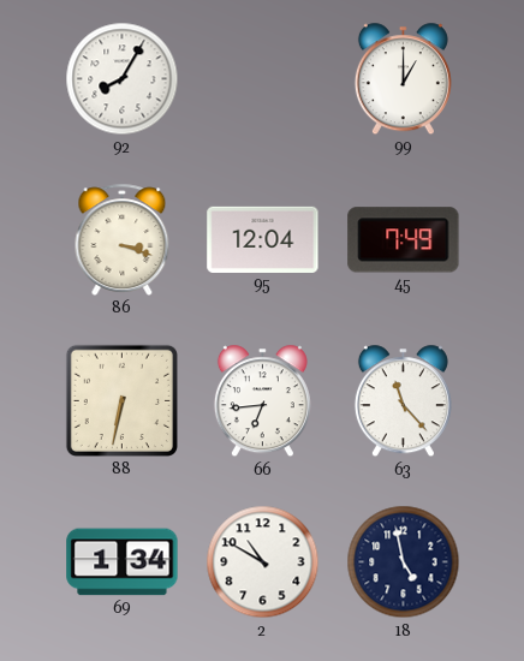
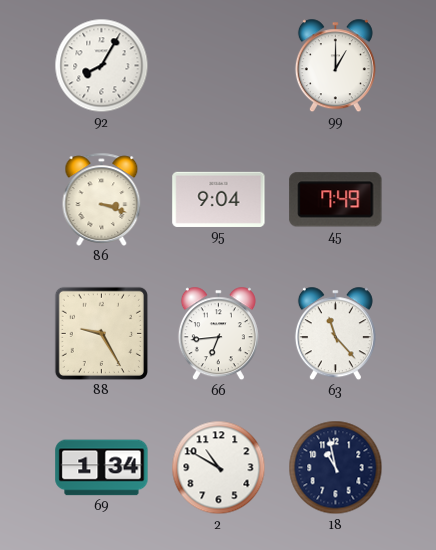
95: 12:04 -> 9:04 (219, 199)
88: 6:32 -> 9:25 (101, 333)
18: 4:58 -> 10:58 (336, 468)
